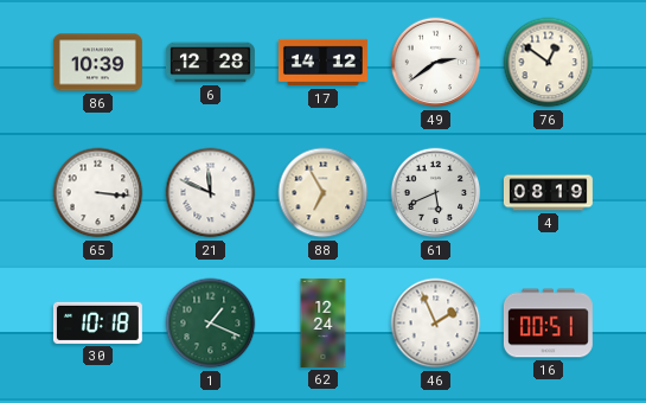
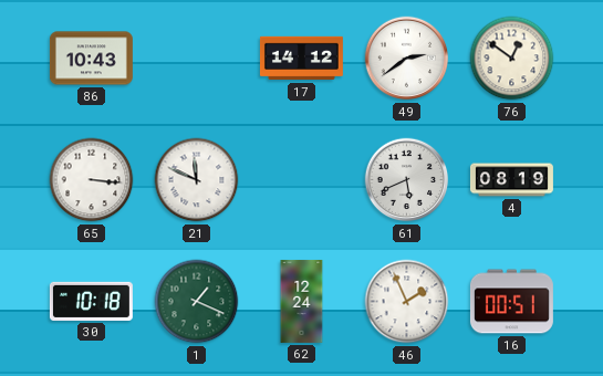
86: 10:39 -> 10:43 (91, 59)
6: 12:28 -> none (210, 63)
88: 6:55 -> none (324, 193)
